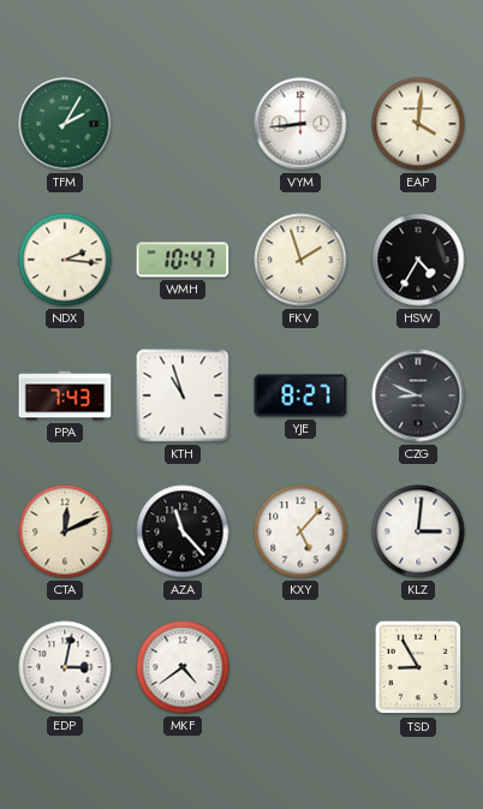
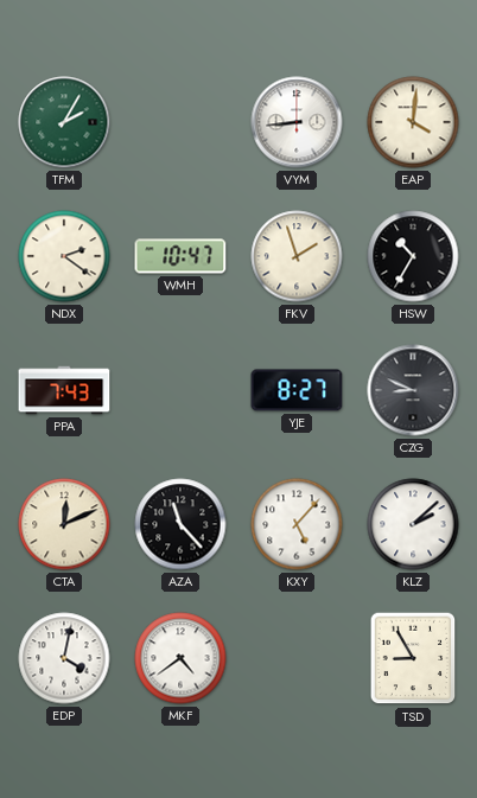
NDX: 2:16 -> 2:21 (64, 256)
HSW: 4:35 -> 10:35 (413, 256)
KTH: 10:57 -> none (183, 395)
KLZ: 3:01 -> 2:08 (413, 524)
EDP: 3:02 -> 4:02 (64, 658)
